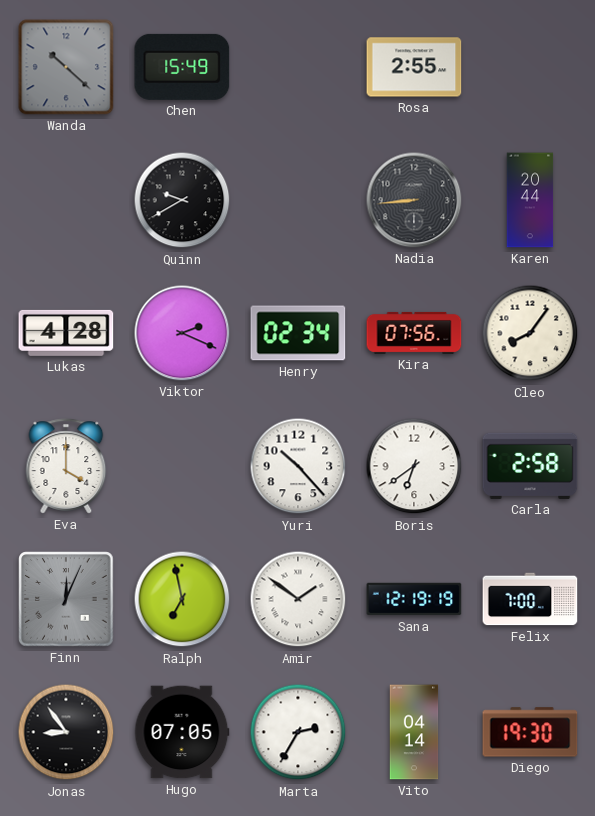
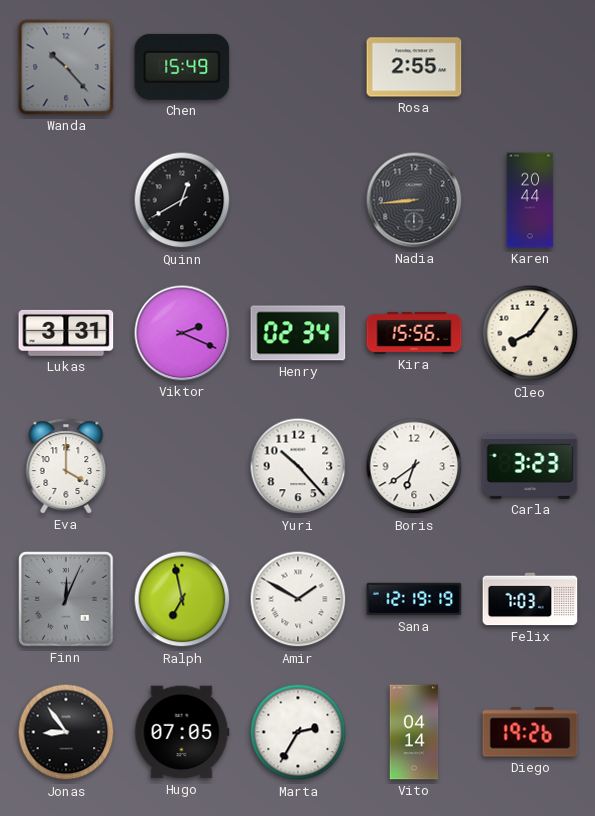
Wanda: 10:22 -> 10:23 (66, 67)
Quinn: 9:40 -> 12:40 (182, 200)
Lukas: 4:28 -> 3:31 (66, 333)
Kira: 07:56 -> 15:56 (414, 333)
Carla: 2:58 -> 3:23 (530, 466)
Amir: 1:51 -> 1:50 (298, 599)
Felix: 7:00 -> 7:03 (530, 599)
Diego: 19:30 -> 19:26 (530, 732)
